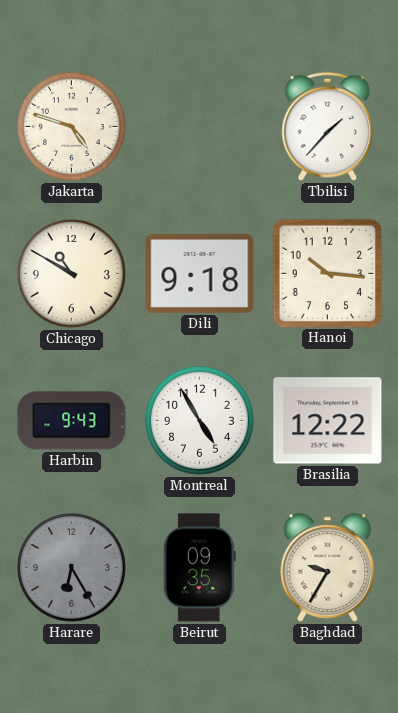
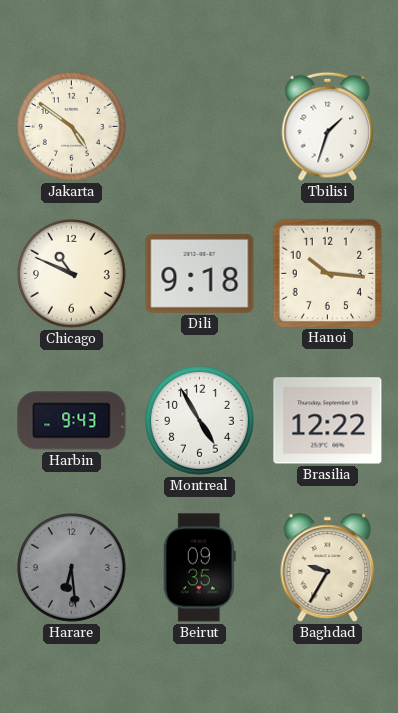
Jakarta: 4:48 -> 4:51 (72, 127)
Tbilisi: 1:37 -> 1:33 (328, 126)
Chicago: 10:50 -> 10:49 (72, 274)
Harare: 6:25 -> 6:29 (72, 568)
